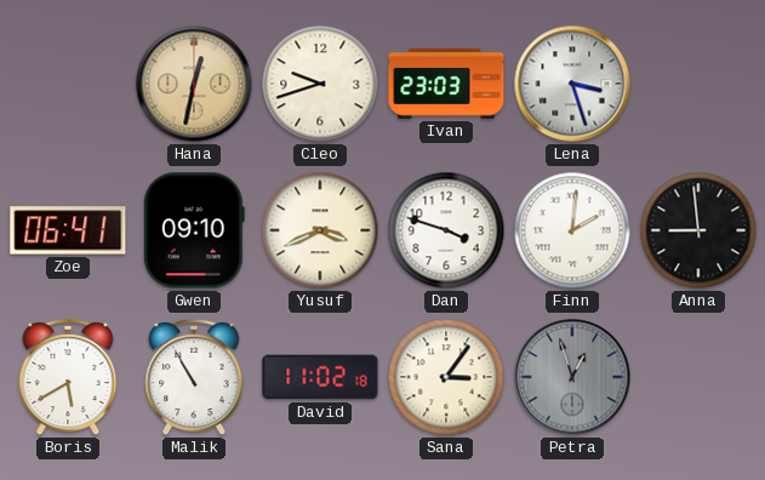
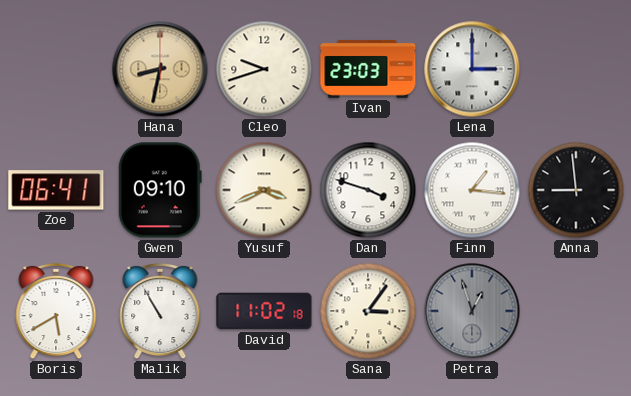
Hana: 12:32 -> 8:32 (160, 69)
Lena: 3:27 -> 3:00 (472, 69)
Finn: 2:01 -> 1:16 (472, 190)
